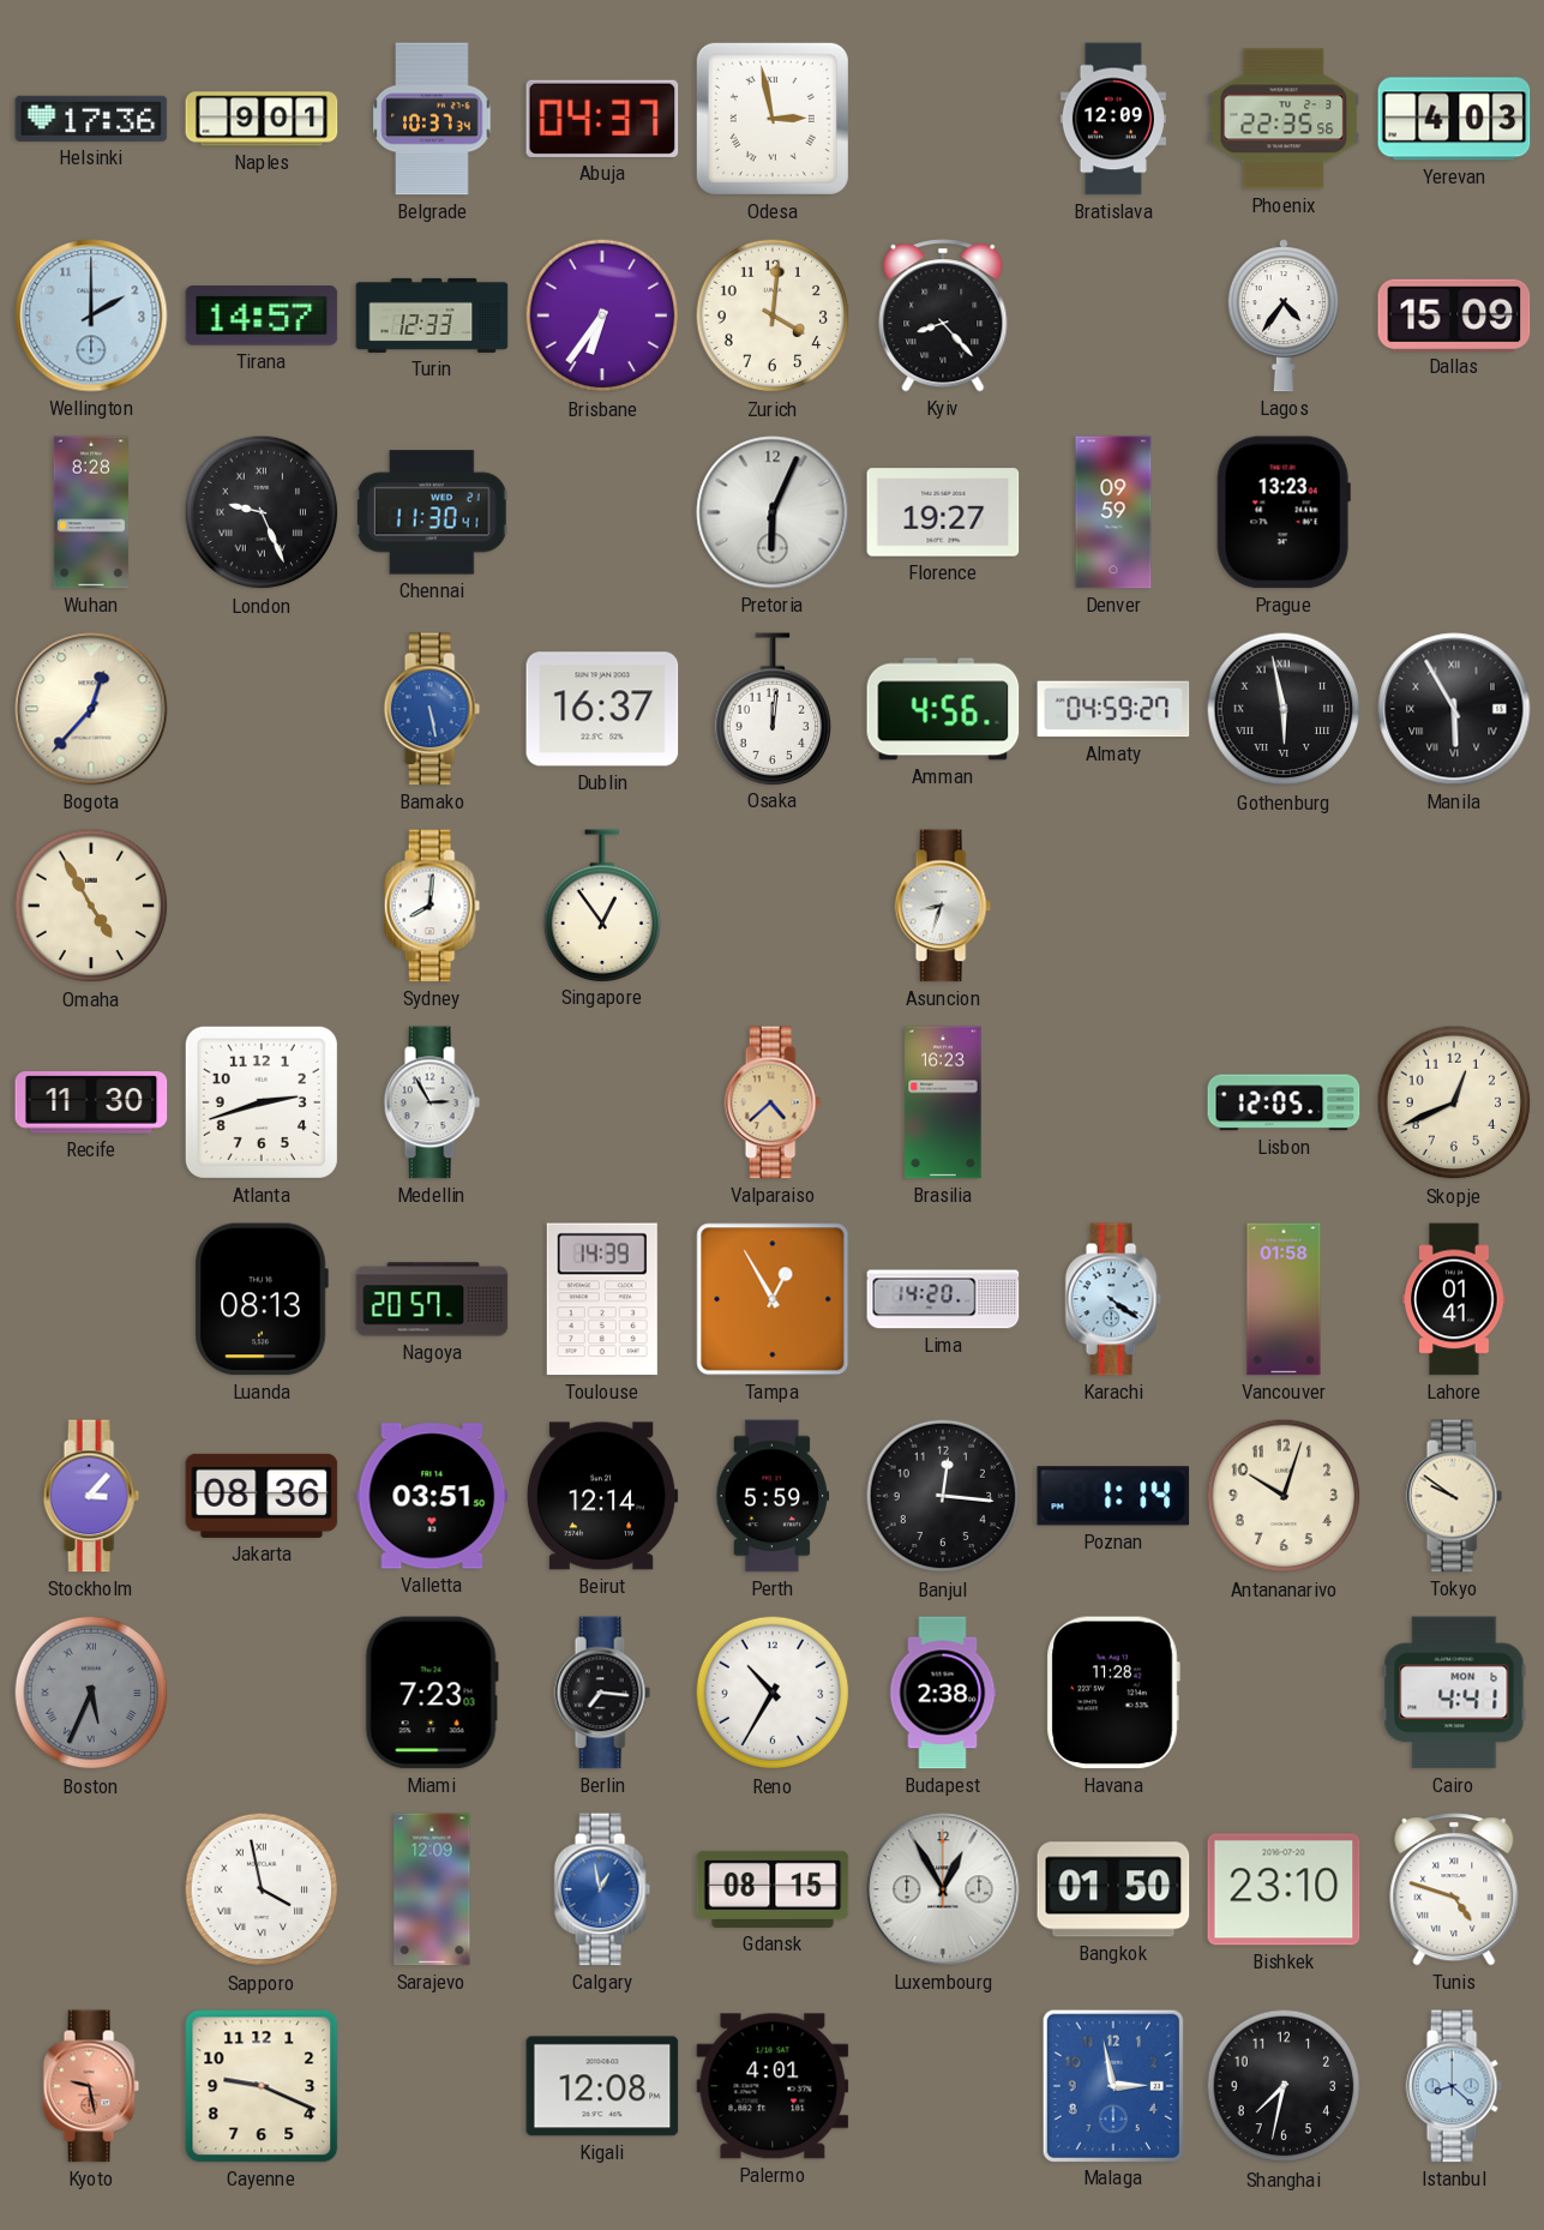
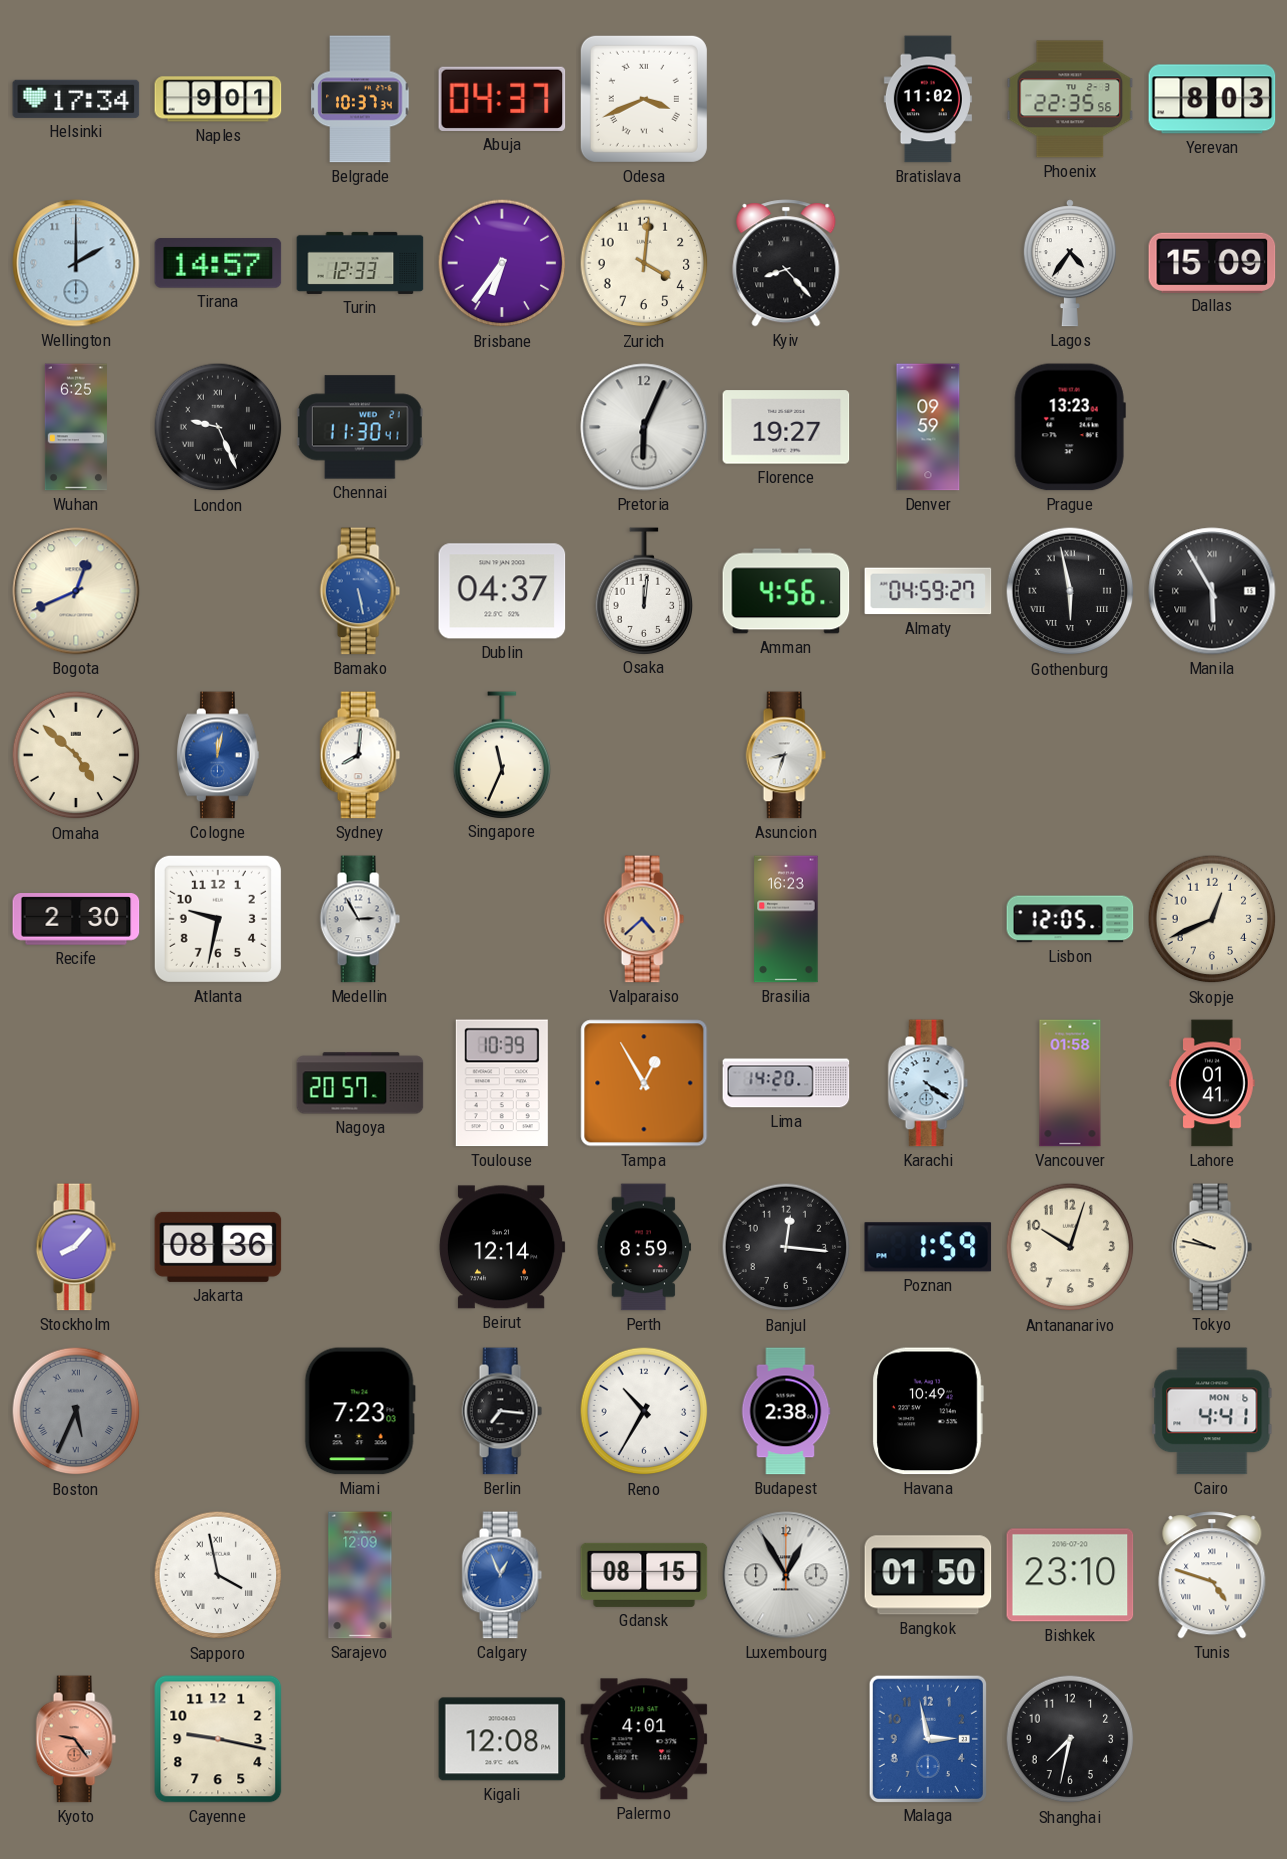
Helsinki: 17:36 -> 17:34 (76, 99)
Odesa: 2:58 -> 3:41 (644, 99)
Bratislava: 12:09 -> 11:02 (928, 99)
Yerevan: 4:03 -> 8:03 (1212, 99)
Wuhan: 8:28 -> 6:25 (76, 427)
Bogota: 12:37 -> 12:41 (76, 591)
Dublin: 16:37 -> 04:37 (502, 591)
Omaha: 4:55 -> 4:52 (76, 755)
Cologne: none -> 12:02 (218, 755)
Singapore: 12:54 -> 11:34 (502, 755)
Recife: 11:30 -> 2:30 (76, 919)
Atlanta: 2:42 -> 9:32 (218, 919)
Luanda: 08:13 -> none (262, 1299)
Toulouse: 14:39 -> 10:39 (502, 1083)
Stockholm: 3:07 -> 8:07 (76, 1247)
Valletta: 03:51 -> none (432, 1496)
Perth: 5:59 -> 8:59 (644, 1247)
Poznan: 1:14 -> 1:59 (928, 1247)
Tokyo: 9:51 -> 9:47 (1212, 1247)
Havana: 11:28 -> 10:49 (928, 1411)
Calgary: 12:58 -> 12:56 (502, 1575)
Kyoto: 9:28 -> 9:24 (76, 1739)
Cayenne: 9:19 -> 9:17 (218, 1739)
Istanbul: 8:22 -> none (1454, 2086)
